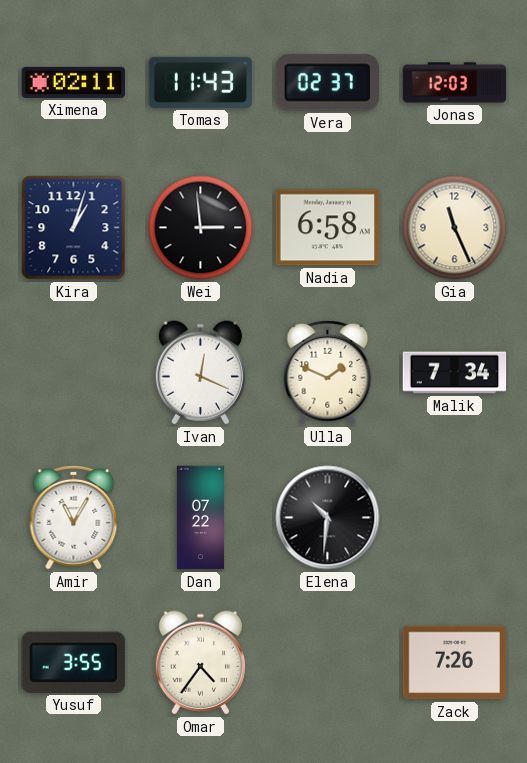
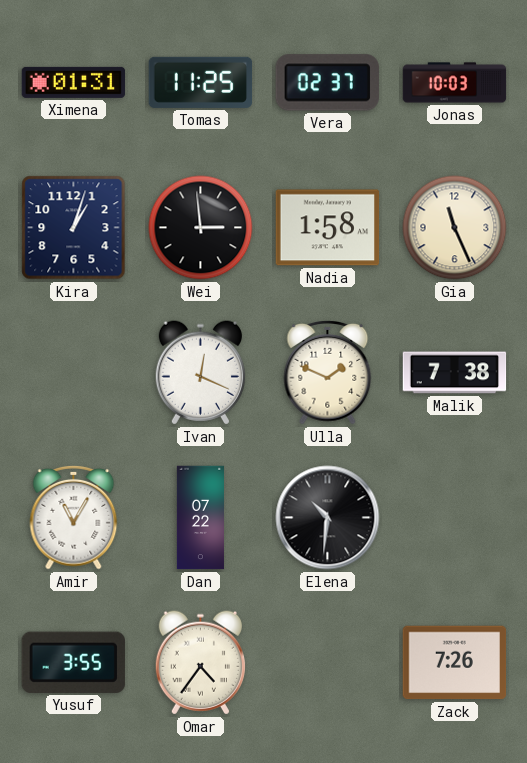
Ximena: 02:11 -> 01:31 (74, 82)
Tomas: 11:43 -> 11:25 (201, 82)
Jonas: 12:03 -> 10:03 (455, 83)
Nadia: 6:58 -> 1:58 (328, 228)
Malik: 7:34 -> 7:38 (455, 373)
